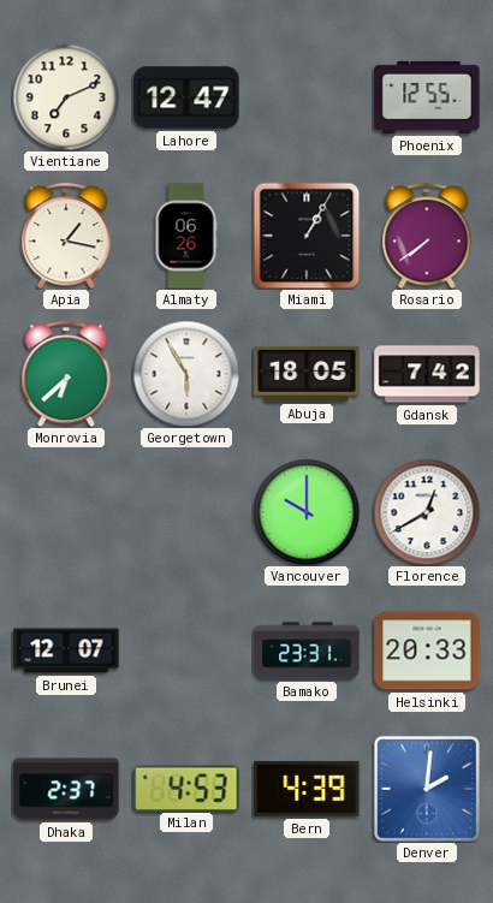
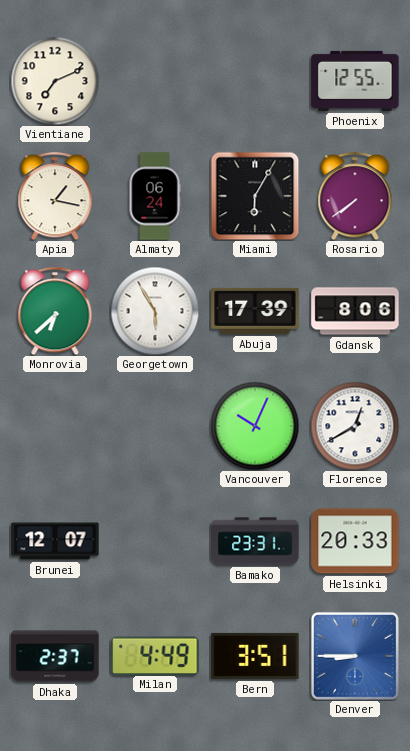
Lahore: 12:47 -> none (186, 97)
Almaty: 06:26 -> 06:24 (155, 196)
Miami: 1:05 -> 6:05 (255, 196)
Abuja: 18:05 -> 17:39 (255, 311)
Gdansk: 7:42 -> 8:06 (355, 311)
Vancouver: 10:00 -> 10:04 (255, 426)
Milan: 4:53 -> 4:49 (155, 655)
Bern: 4:39 -> 3:51 (255, 656)
Denver: 2:01 -> 8:45 (355, 656)
